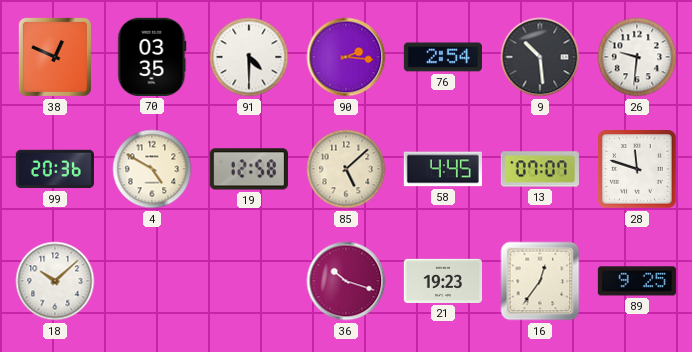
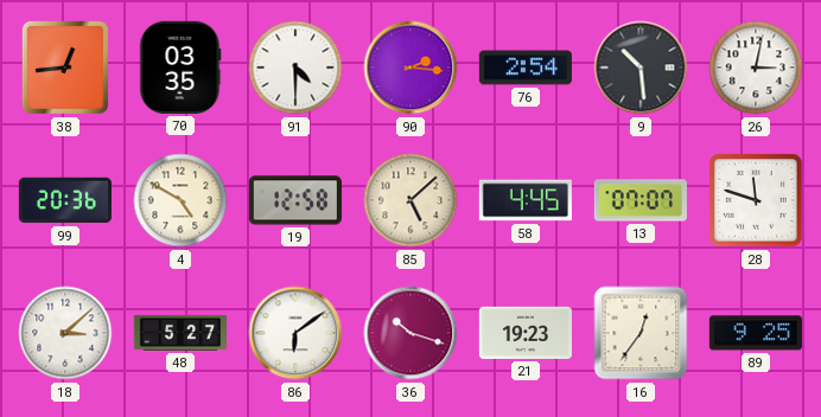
38: 12:49 -> 12:44 (65, 68)
26: 9:31 -> 3:02 (756, 68)
18: 10:08 -> 3:08 (65, 333)
48: none -> 5:27 (180, 333)
86: none -> 6:09 (295, 333)
